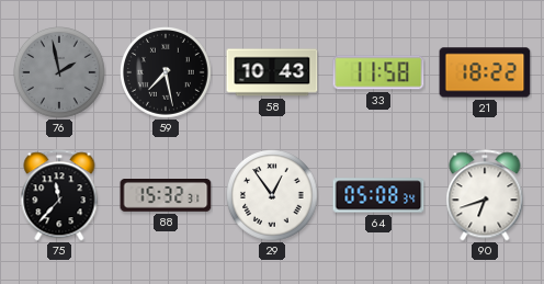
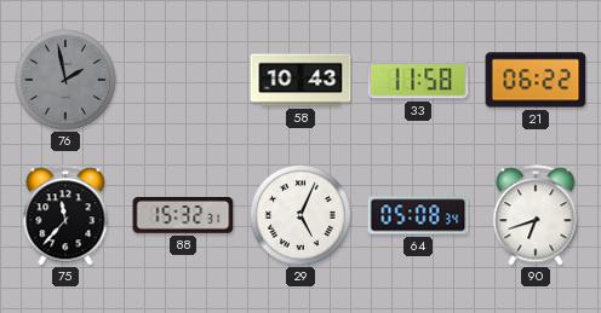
59: 7:28 -> none (167, 73)
21: 18:22 -> 06:22 (536, 80)
29: 12:54 -> 5:04 (302, 216)
